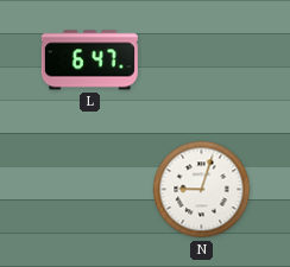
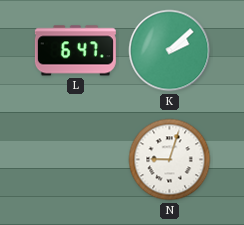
K: none -> 2:08 (170, 51)
